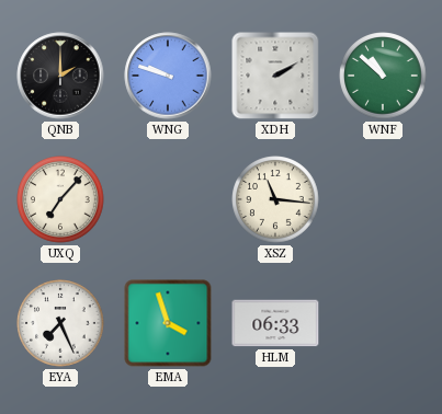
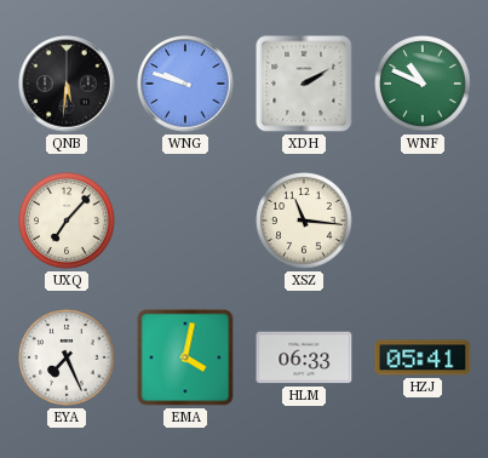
QNB: 2:00 -> 5:31 (67, 84)
WNF: 10:52 -> 10:49 (423, 84)
EMA: 3:57 -> 4:02 (185, 357)
HZJ: none -> 05:41 (423, 357)
